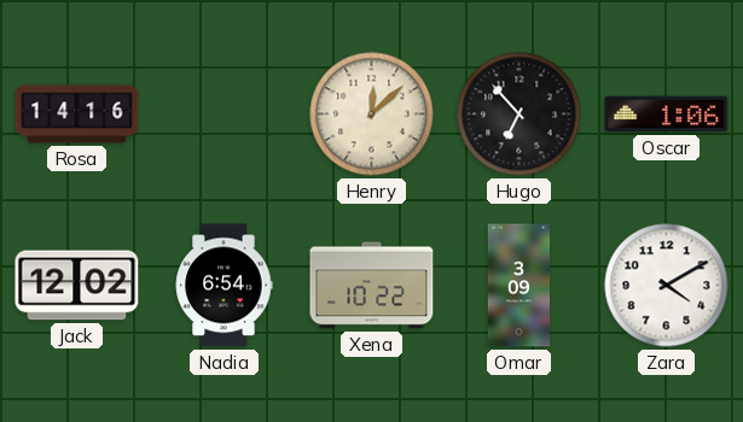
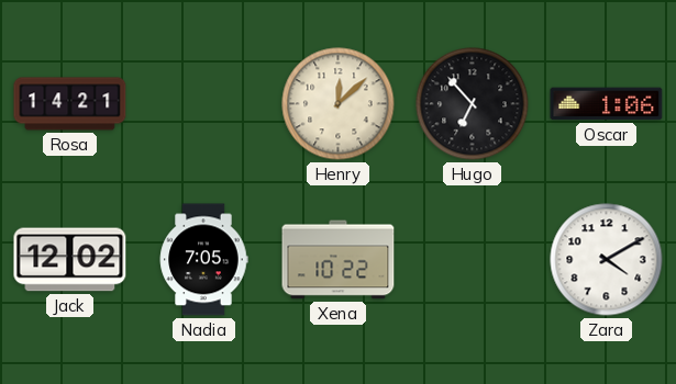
Rosa: 14:16 -> 14:21 (70, 104)
Nadia: 6:54 -> 7:05 (203, 260)
Omar: 3:09 -> none (519, 286)
